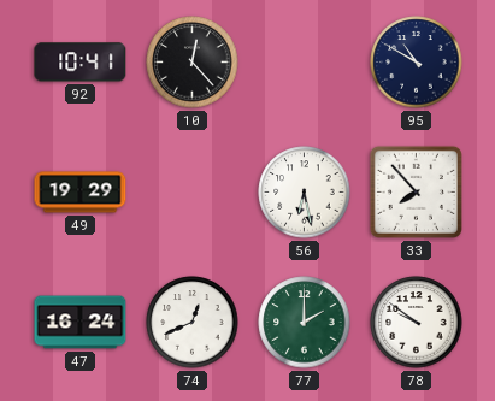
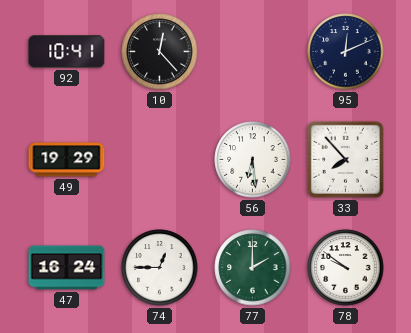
95: 10:50 -> 12:11 (346, 52)
56: 6:28 -> 6:29 (253, 160)
74: 12:41 -> 12:45 (160, 268)
